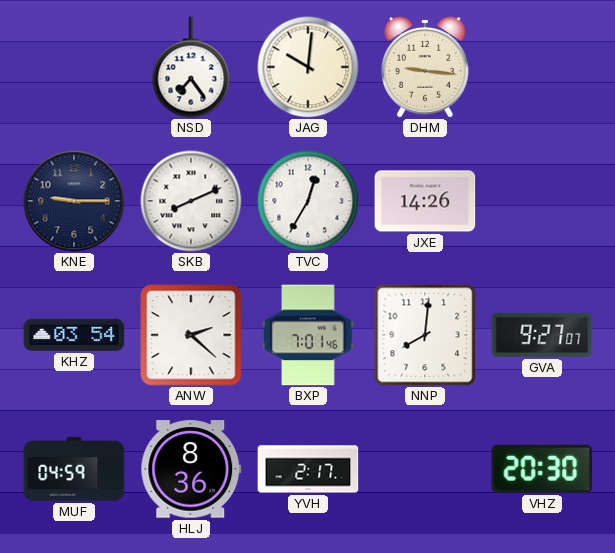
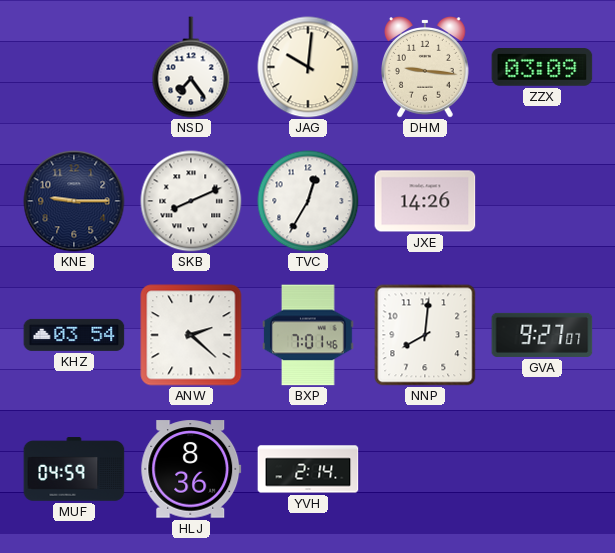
ZZX: none -> 03:09 (542, 68)
YVH: 2:17 -> 2:14 (308, 469)
VHZ: 20:30 -> none (542, 469)
